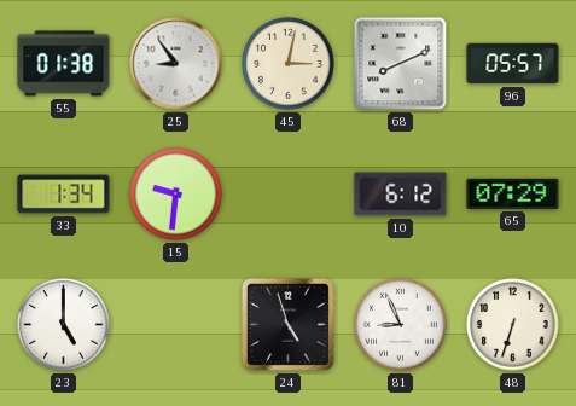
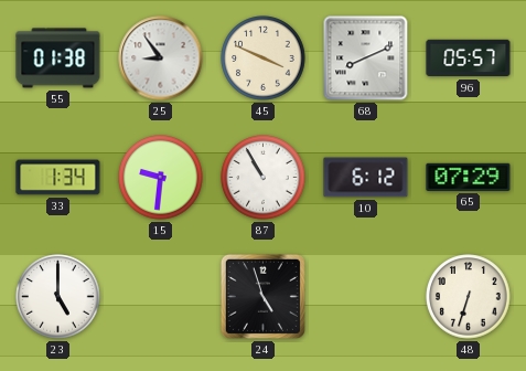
45: 3:02 -> 3:49 (264, 59)
87: none -> 10:55 (264, 178)
81: 8:56 -> none (401, 325)
